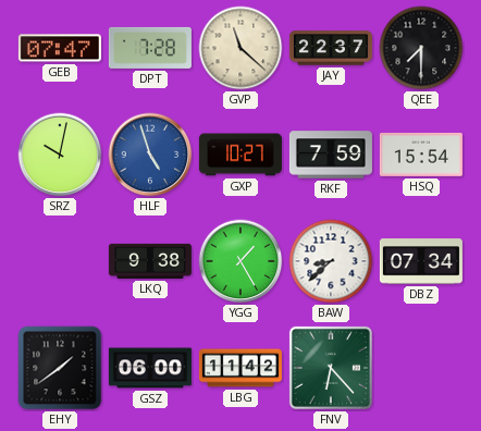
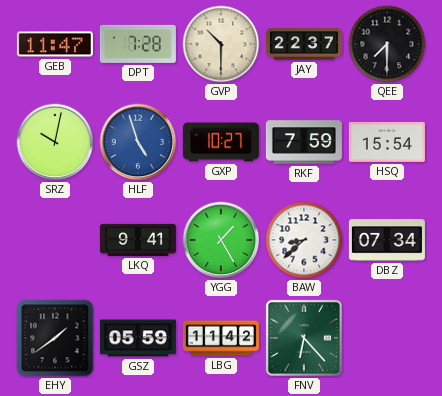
GEB: 07:47 -> 11:47 (55, 44)
GVP: 11:22 -> 10:30 (221, 44)
LKQ: 9:38 -> 9:41 (138, 240)
GSZ: 06:00 -> 05:59 (138, 338)
